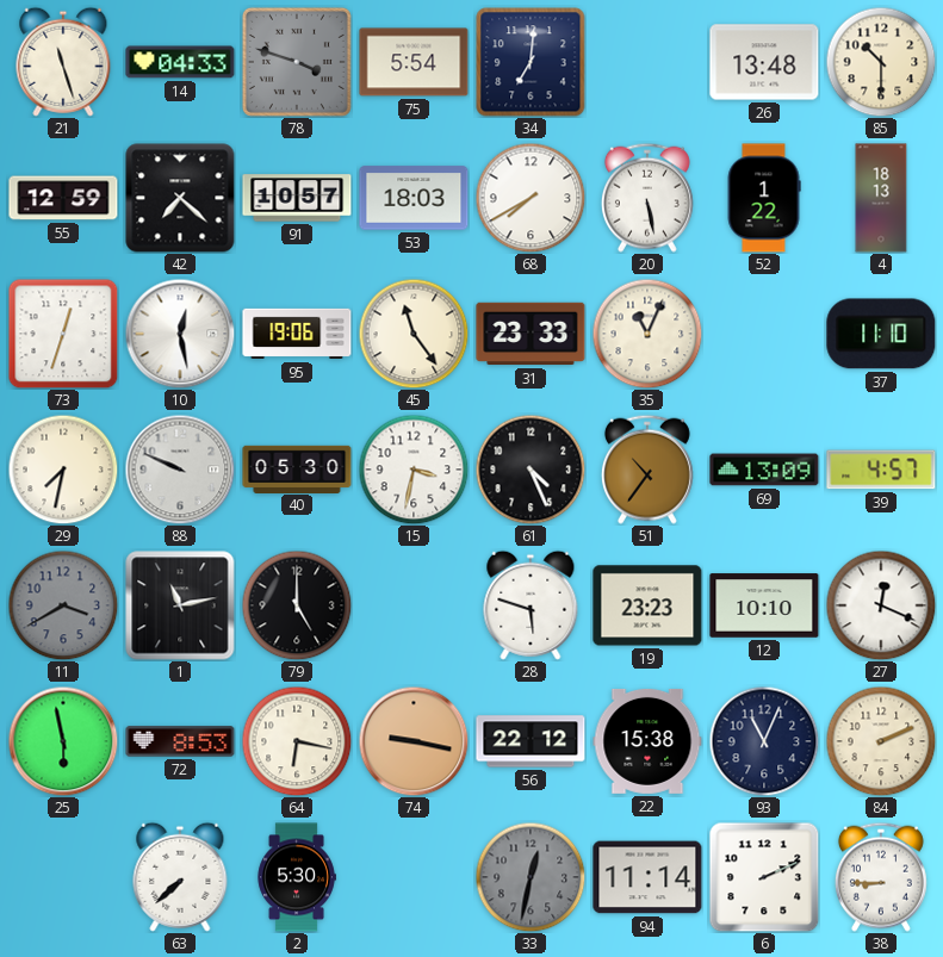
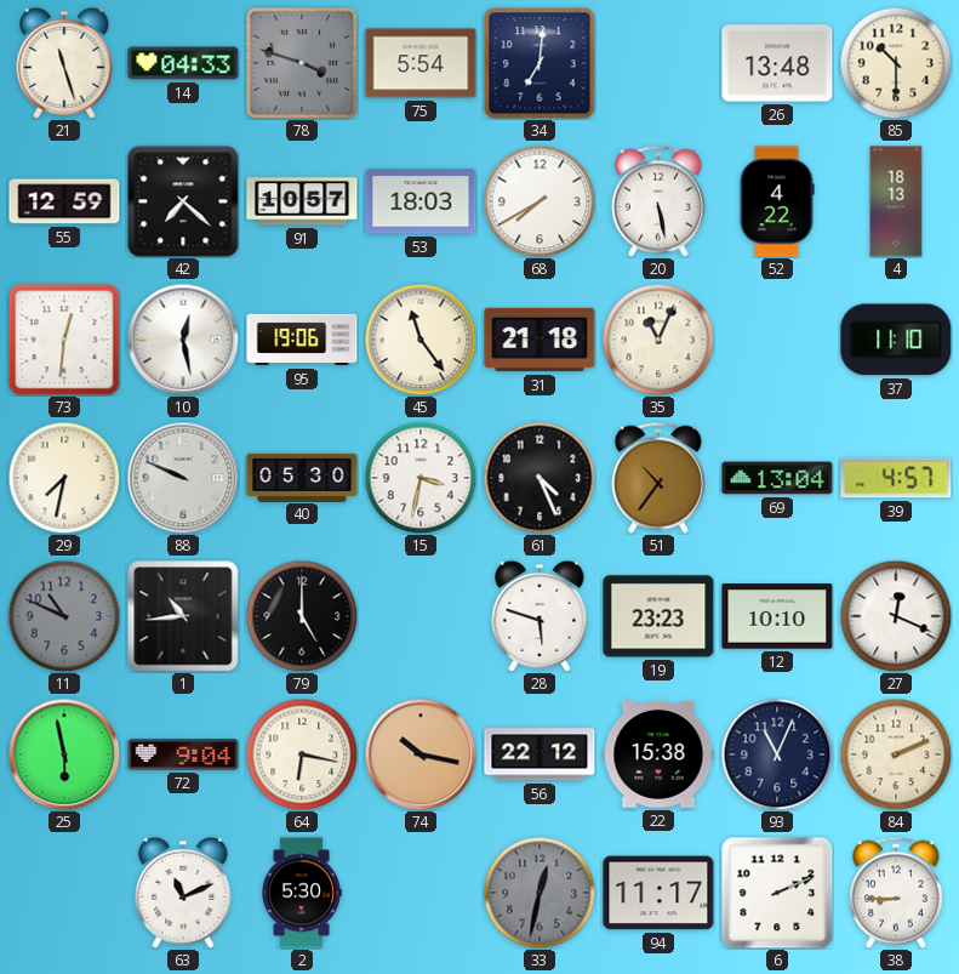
52: 1:22 -> 4:22 (777, 201)
73: 12:33 -> 12:31 (64, 340)
31: 23:33 -> 21:18 (540, 340)
69: 13:09 -> 13:04 (777, 478)
11: 3:40 -> 10:49 (64, 616)
1: 11:13 -> 10:44 (183, 616)
72: 8:53 -> 9:04 (183, 754)
74: 9:17 -> 10:17 (421, 754)
63: 7:38 -> 11:11 (183, 893)
94: 11:14 -> 11:17 (658, 893)
